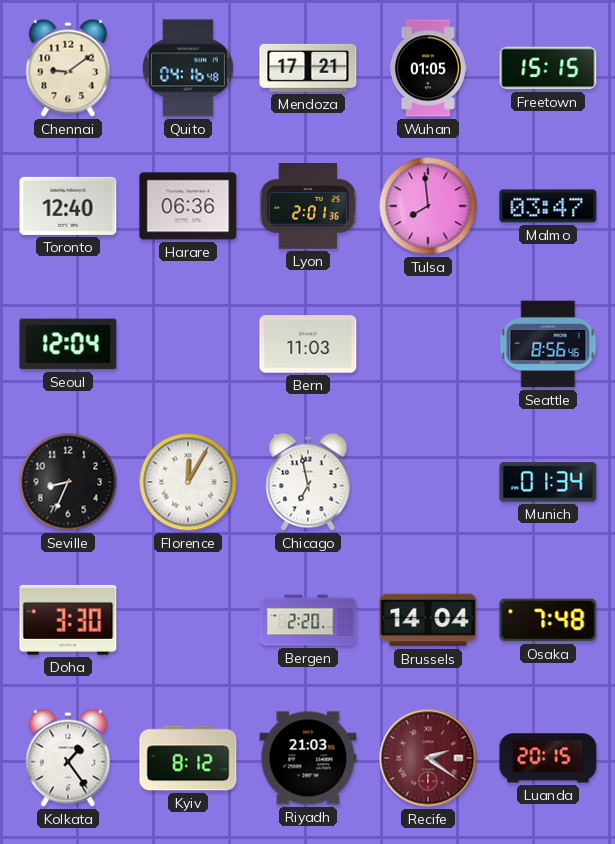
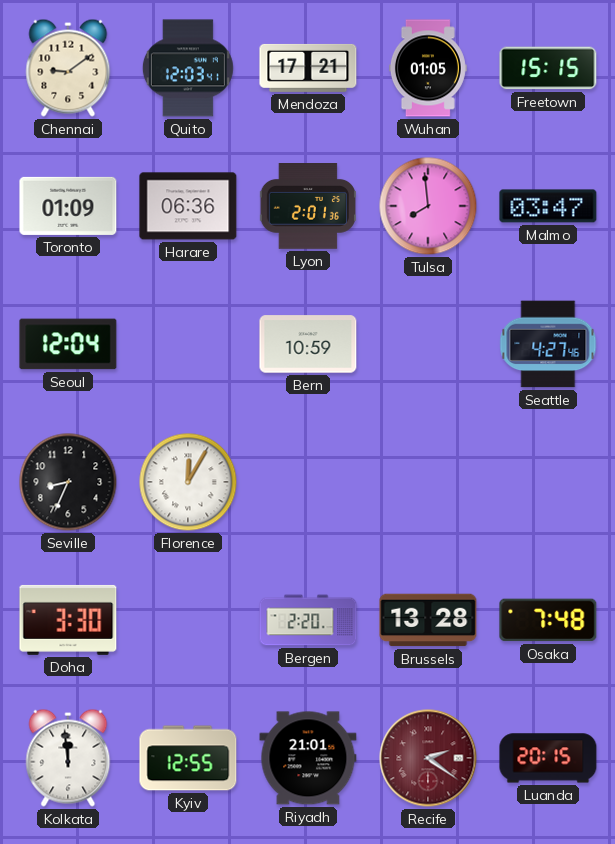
Quito: 04:16 -> 12:03 (188, 68)
Toronto: 12:40 -> 01:09 (68, 206)
Bern: 11:03 -> 10:59 (308, 344)
Seattle: 8:56 -> 4:27 (548, 344)
Chicago: 6:58 -> none (308, 482)
Munich: 01:34 -> none (548, 482)
Brussels: 14:04 -> 13:28 (428, 620)
Kolkata: 1:24 -> 11:59 (68, 758)
Kyiv: 8:12 -> 12:55 (188, 758)
Riyadh: 21:03 -> 21:01 (308, 758)
